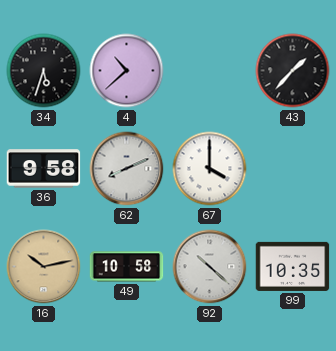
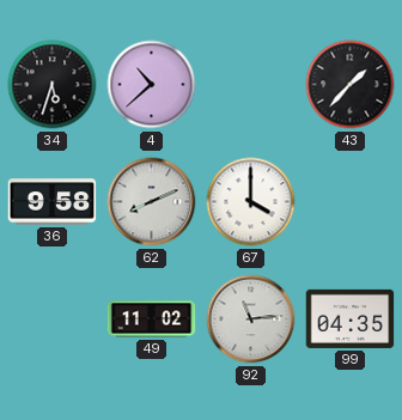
16: 10:13 -> none (44, 267)
49: 10:58 -> 11:02 (152, 319)
92: 10:22 -> 11:14 (251, 319)
99: 10:35 -> 04:35 (351, 318)
